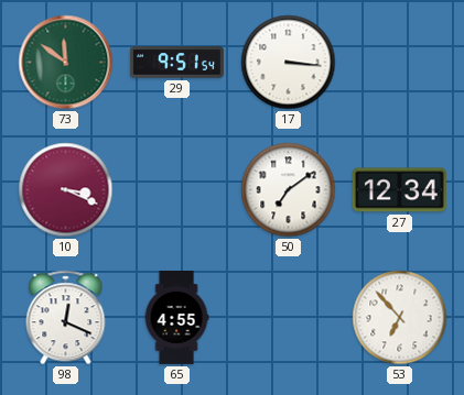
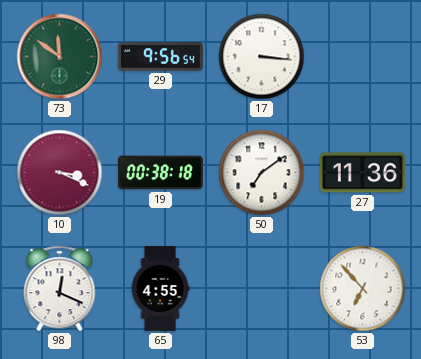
29: 9:51 -> 9:56 (160, 57)
19: none -> 00:38 (160, 173)
27: 12:34 -> 11:36 (362, 173)
